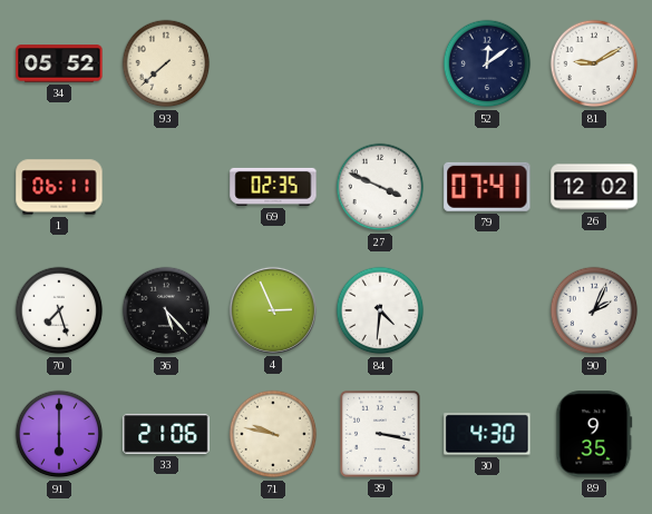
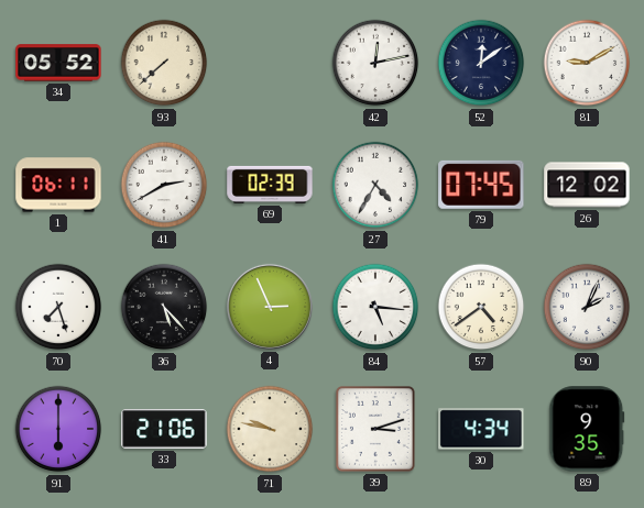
42: none -> 12:13 (375, 63)
41: none -> 2:40 (164, 185)
69: 02:35 -> 02:39 (270, 185)
27: 3:49 -> 4:35 (375, 185)
79: 07:41 -> 07:45 (481, 185)
84: 4:31 -> 5:16 (375, 307)
57: none -> 4:39 (481, 307)
39: 3:17 -> 3:12 (375, 429)
30: 4:30 -> 4:34 (481, 429)
